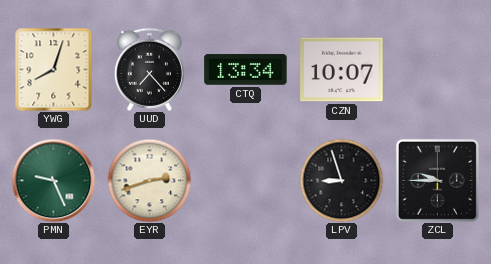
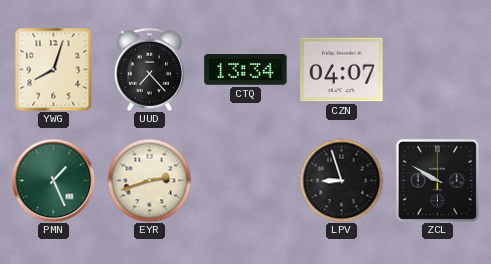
CZN: 10:07 -> 04:07 (342, 70)
PMN: 9:26 -> 1:26 (53, 180)
ZCL: 9:45 -> 9:50 (437, 180)
